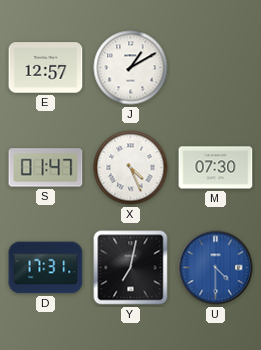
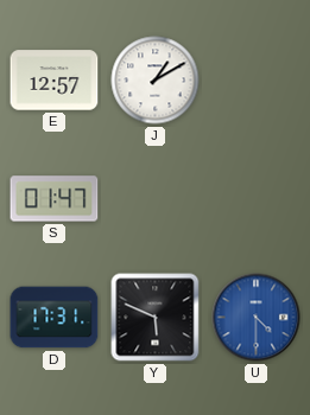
X: 4:26 -> none (131, 168)
M: 07:30 -> none (216, 168)
Y: 7:02 -> 5:49 (156, 318)
